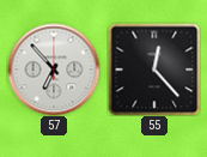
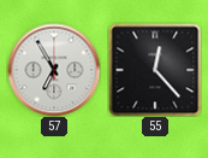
57: 6:53 -> 6:55 (54, 70)
